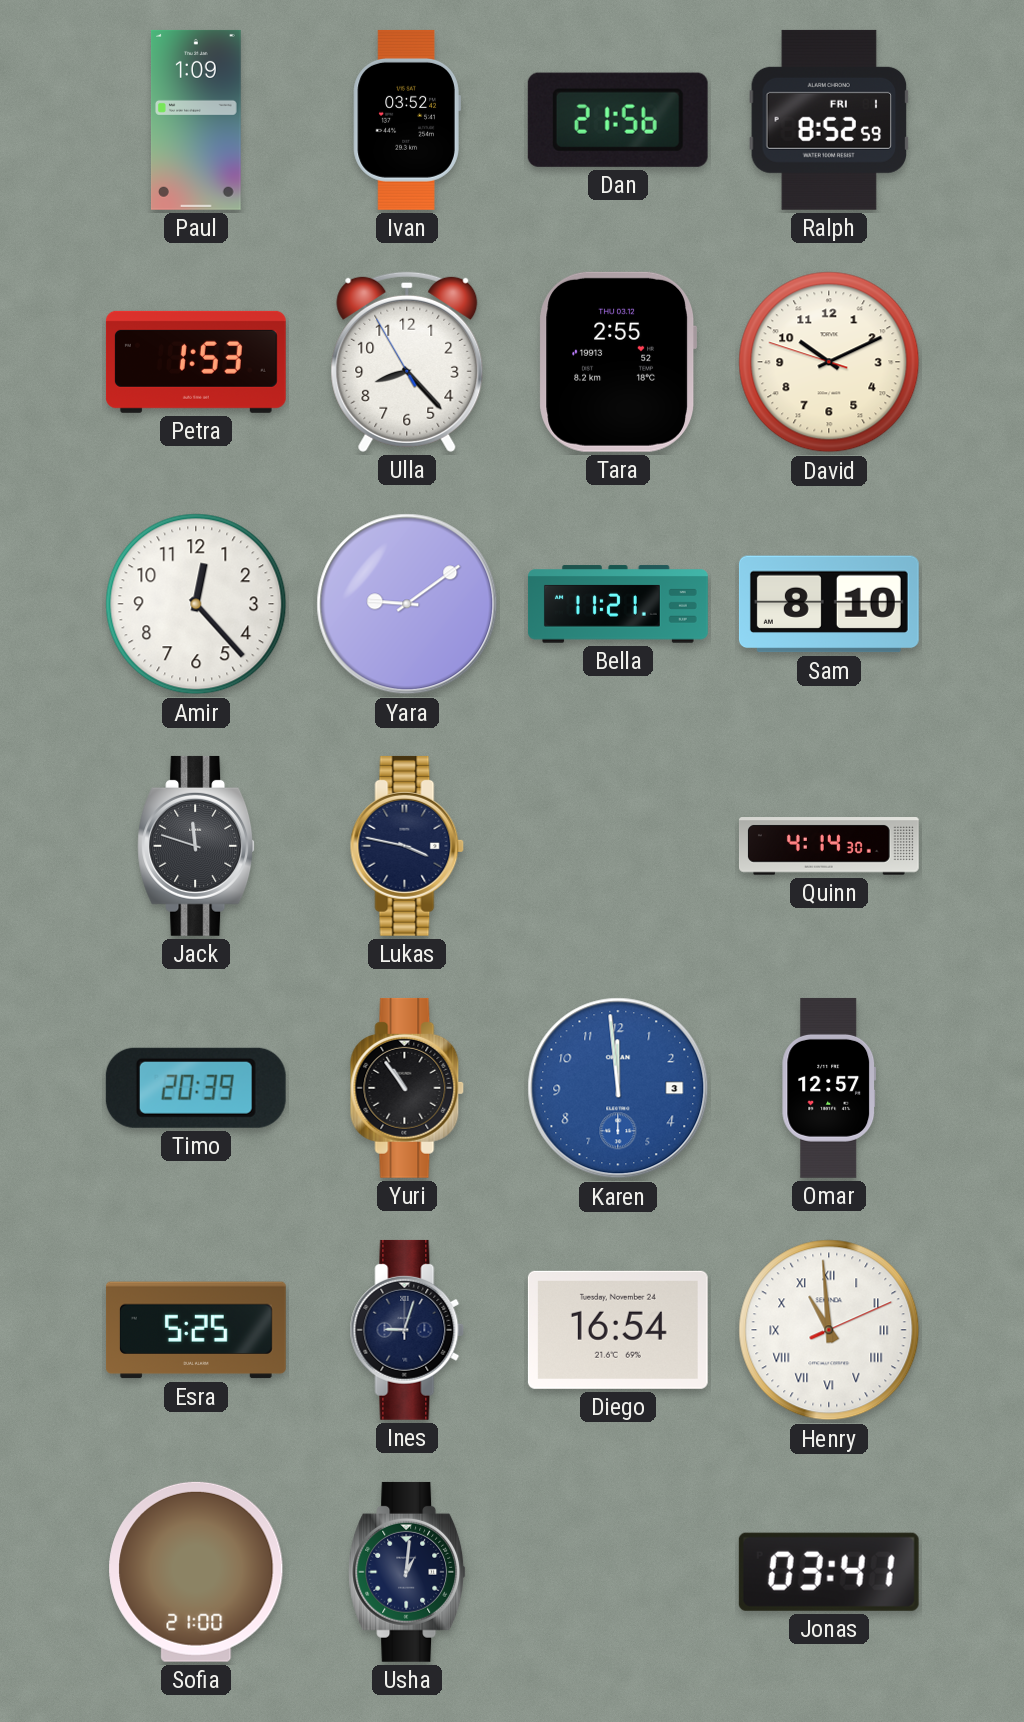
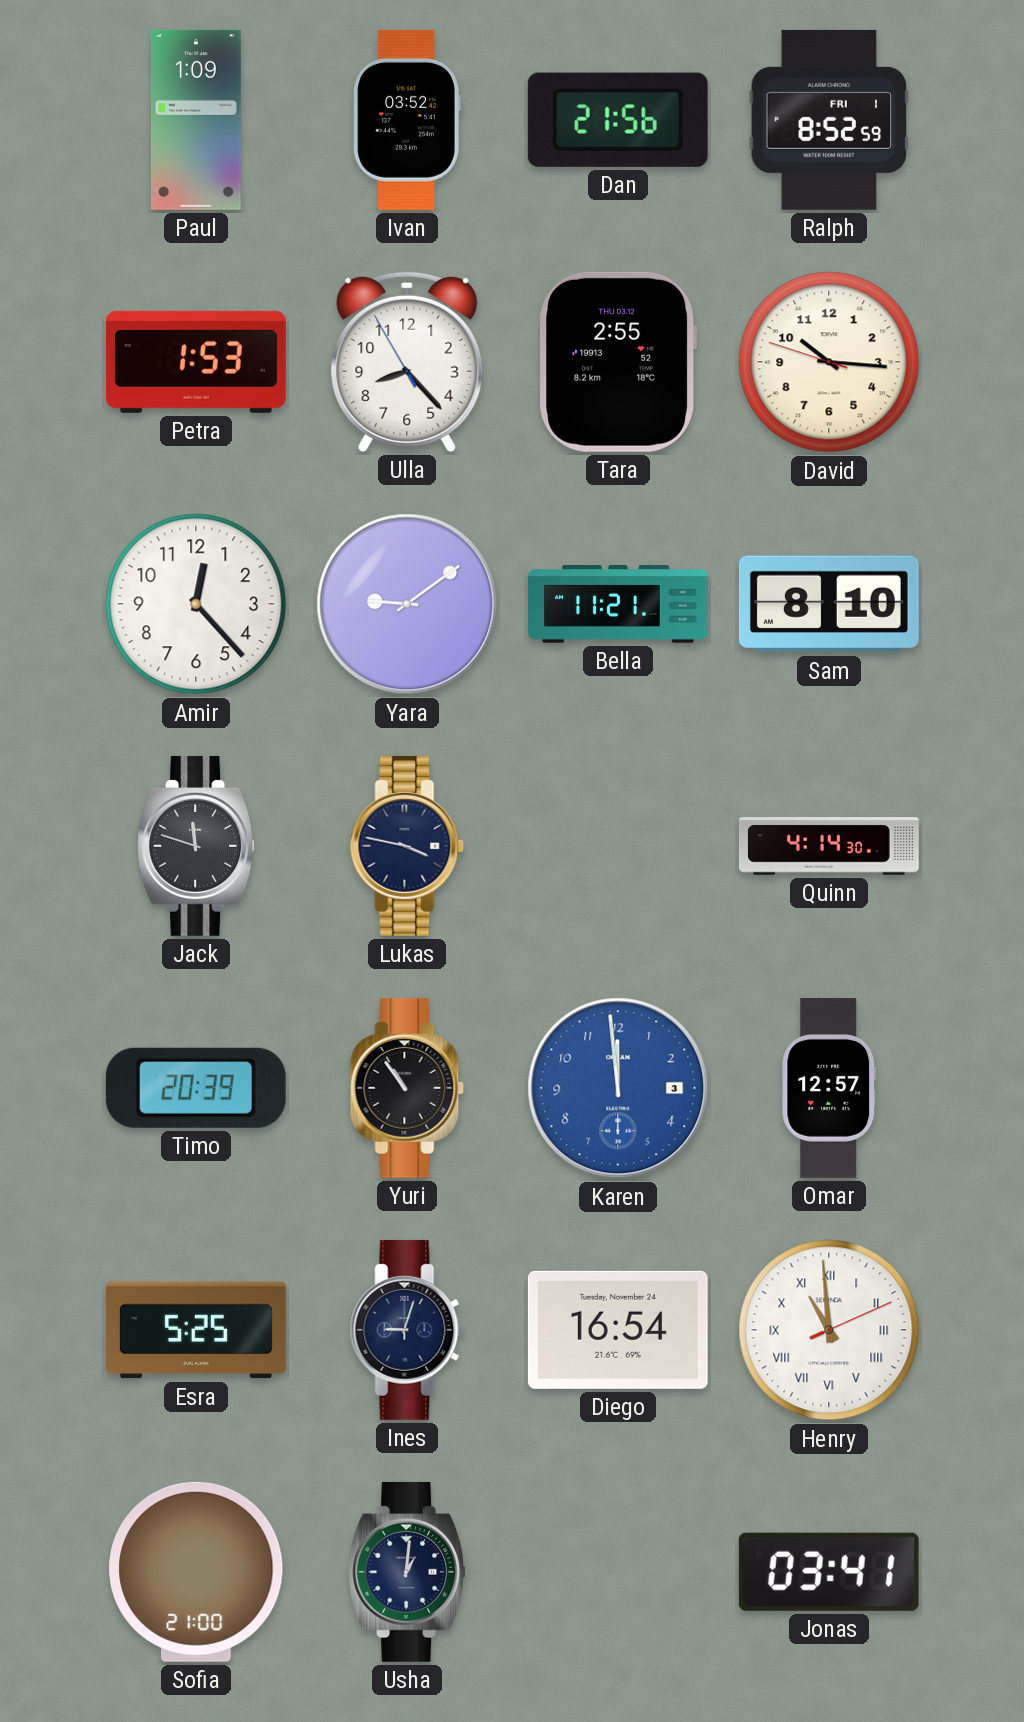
David: 10:10 -> 10:15 (829, 362)
